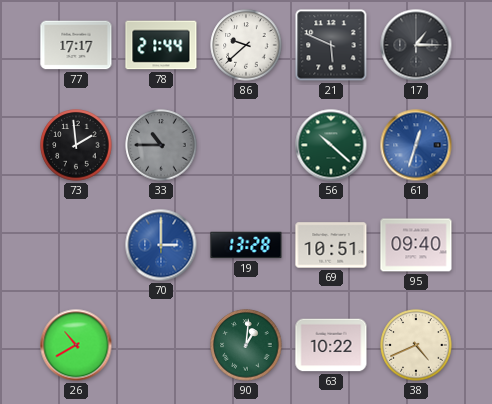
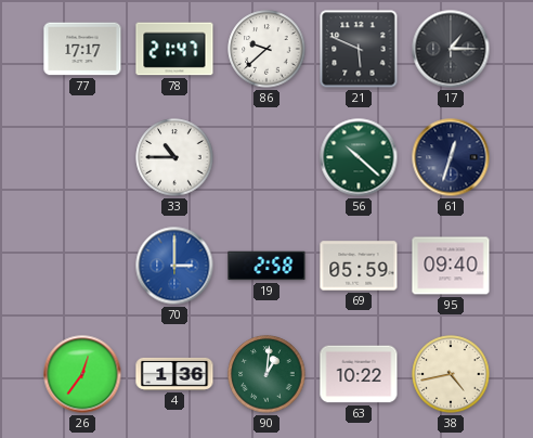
78: 21:44 -> 21:47 (174, 49)
73: 1:59 -> none (76, 145)
33 dial: grey -> white (174, 157)
61 dial: blue -> navy (451, 157)
19: 13:28 -> 2:58 (266, 266)
69: 10:51 -> 05:59 (359, 266)
26: 10:40 -> 12:36 (82, 374)
4: none -> 1:36 (174, 374)
38: 4:41 -> 4:43 (451, 374)
